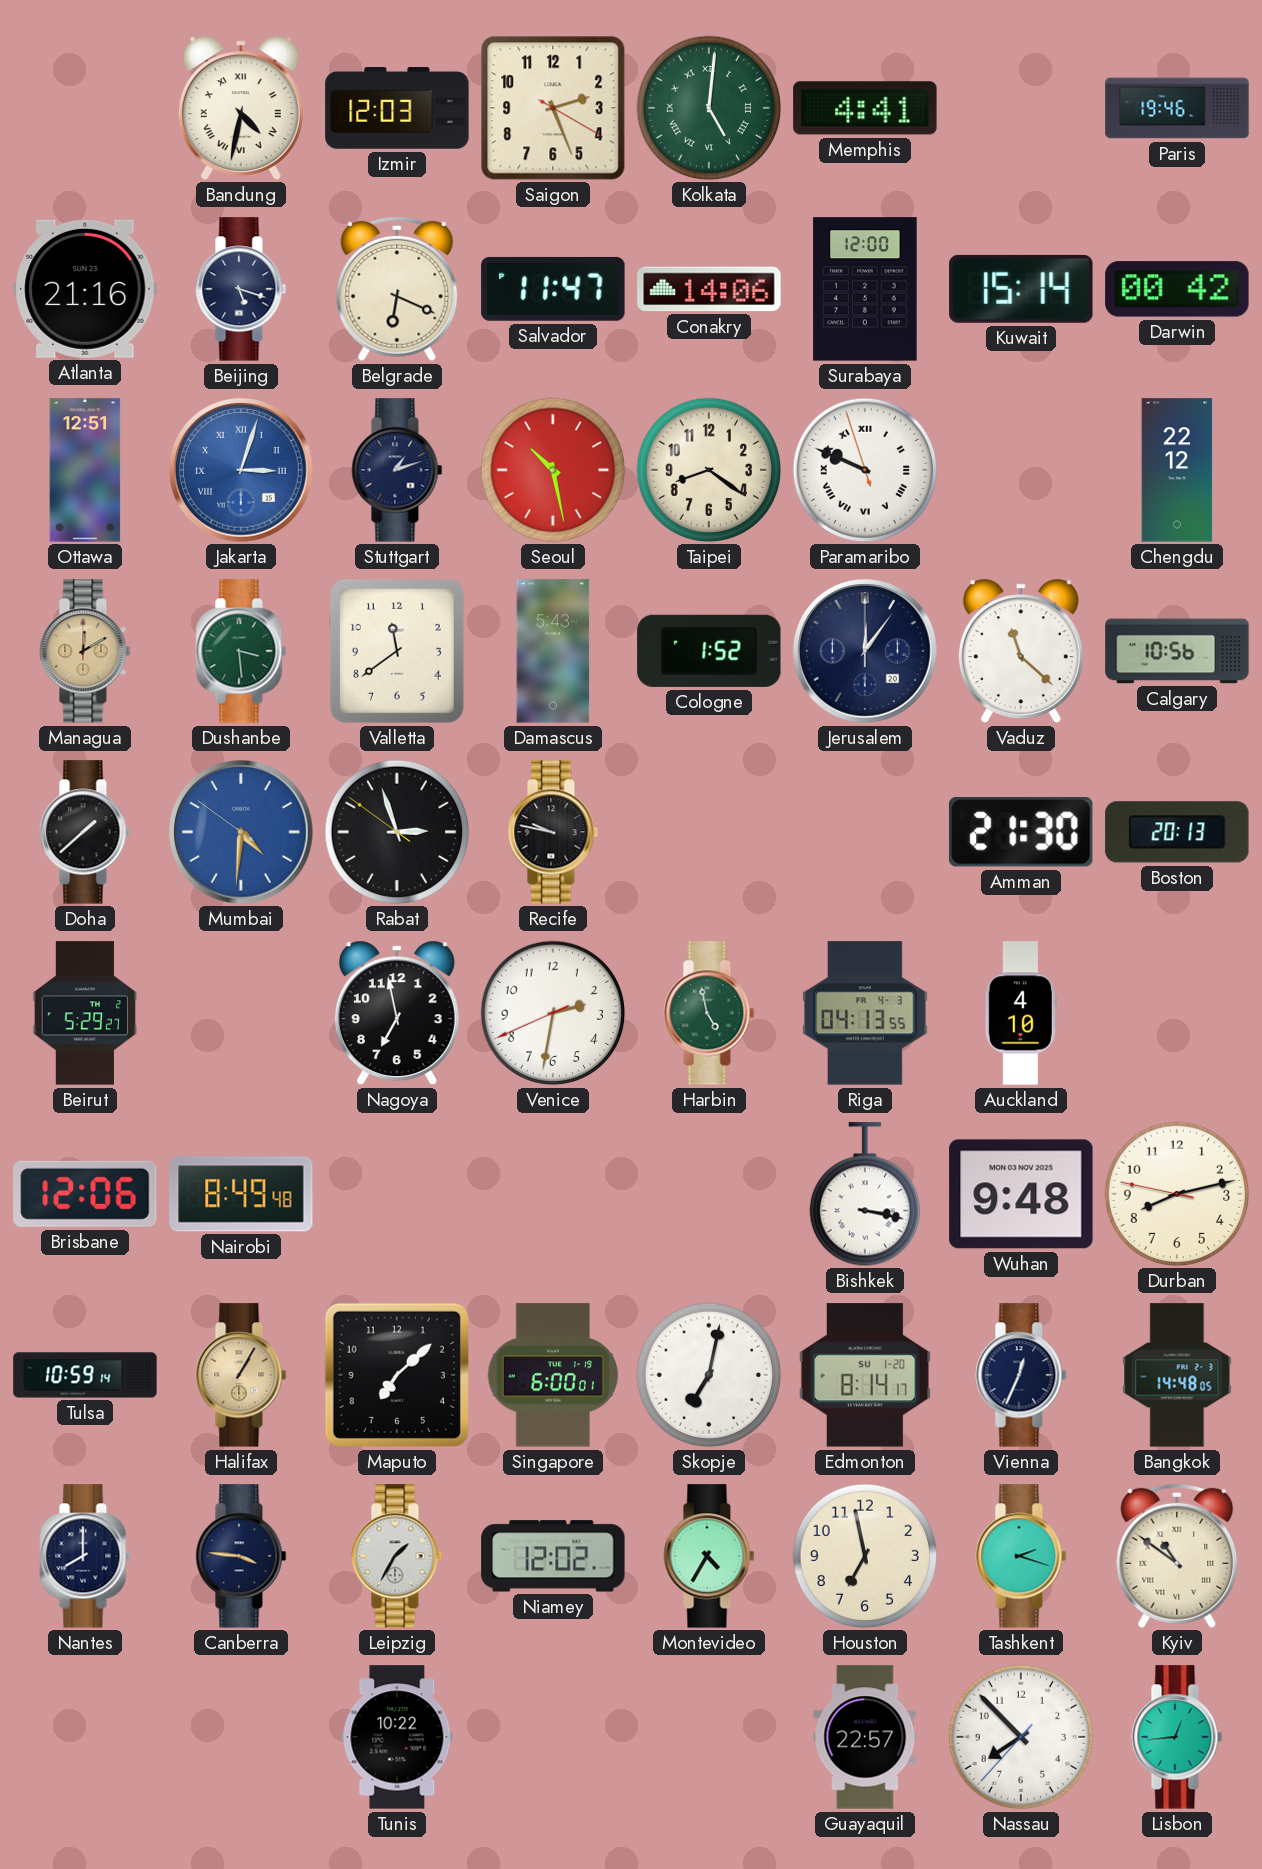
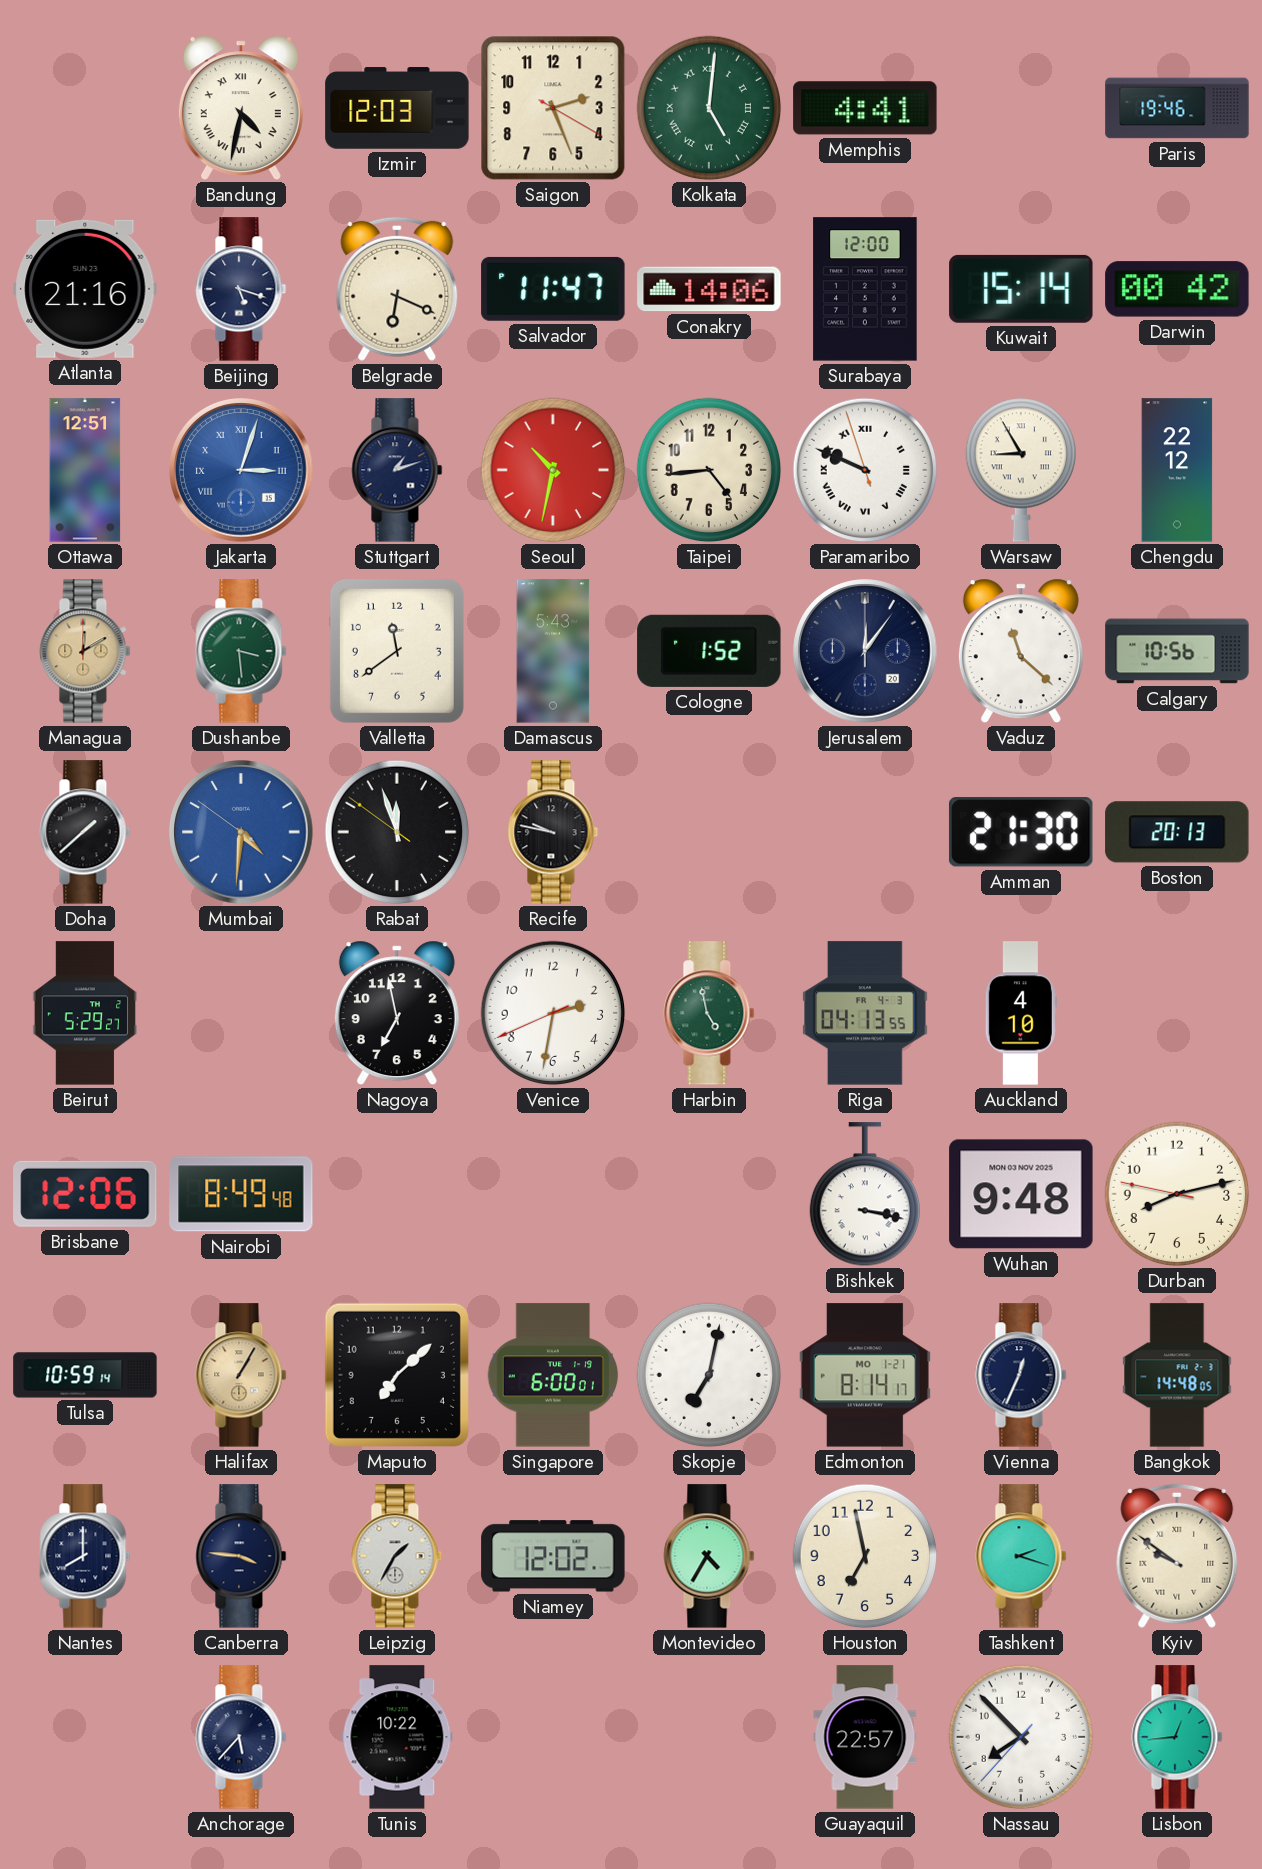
Seoul: 10:28 -> 10:32 (553, 470)
Taipei: 8:21 -> 4:44 (709, 470)
Warsaw: none -> 8:55 (1020, 470)
Rabat: 2:56 -> 11:56 (397, 832)
Edmonton date: SU 1-20 -> MO 1-21 (865, 1375)
Kyiv: 10:51 -> 9:51 (1177, 1556)
Anchorage: none -> 5:37 (241, 1737)
